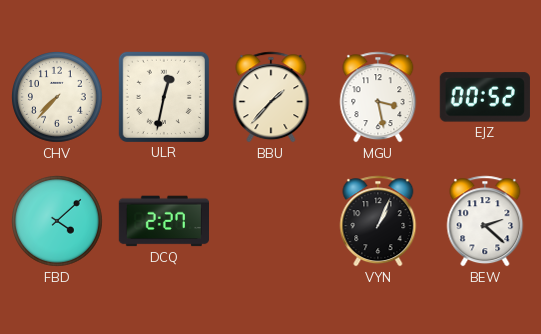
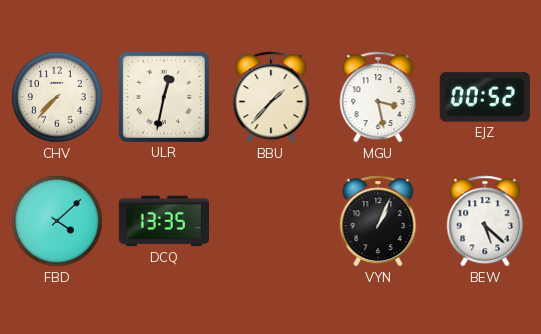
DCQ: 2:27 -> 13:35 (163, 221)
BEW: 2:22 -> 5:22 (485, 221)
